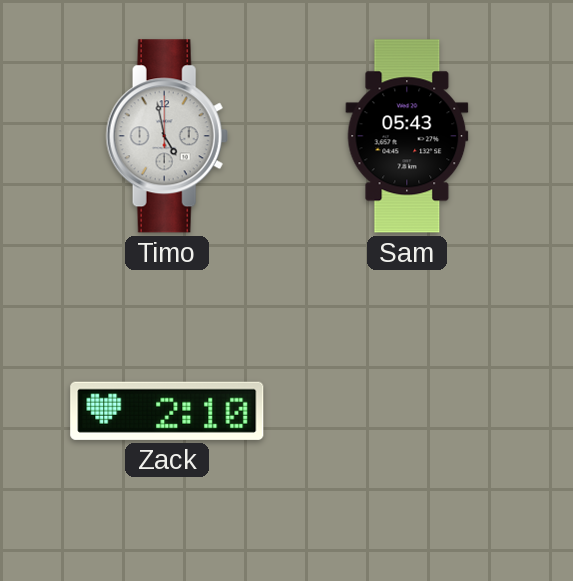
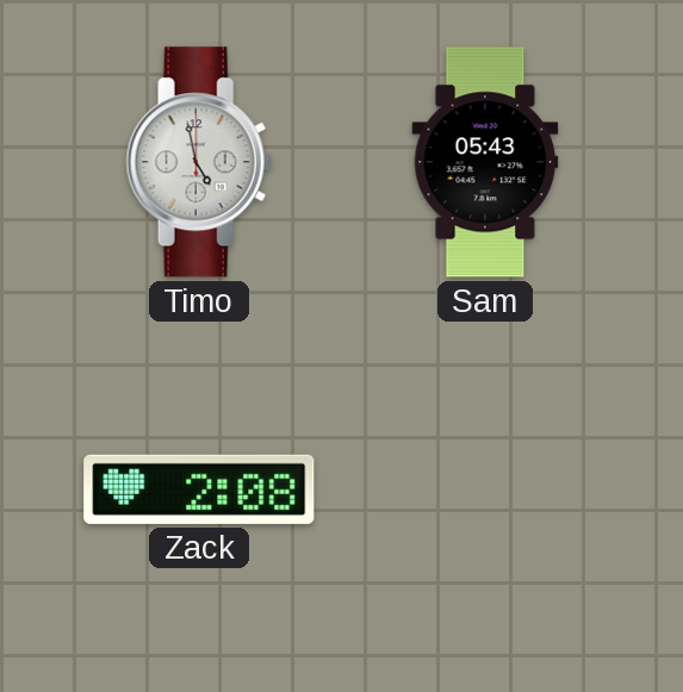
Zack: 2:10 -> 2:08 (199, 490)
